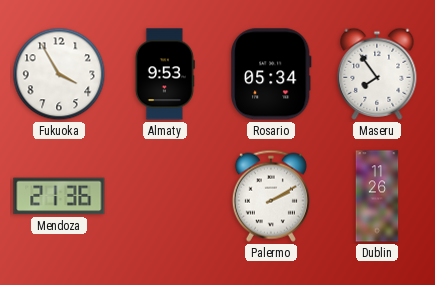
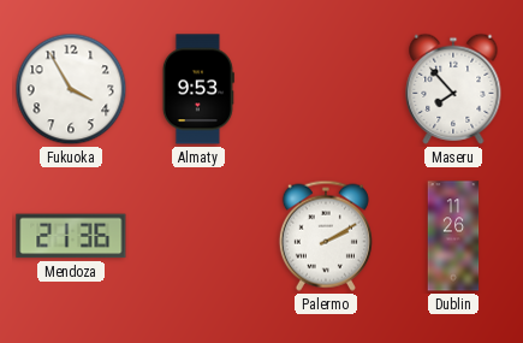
Rosario: 05:34 -> none (272, 74)
Maseru: 7:54 -> 7:53 (453, 89)
